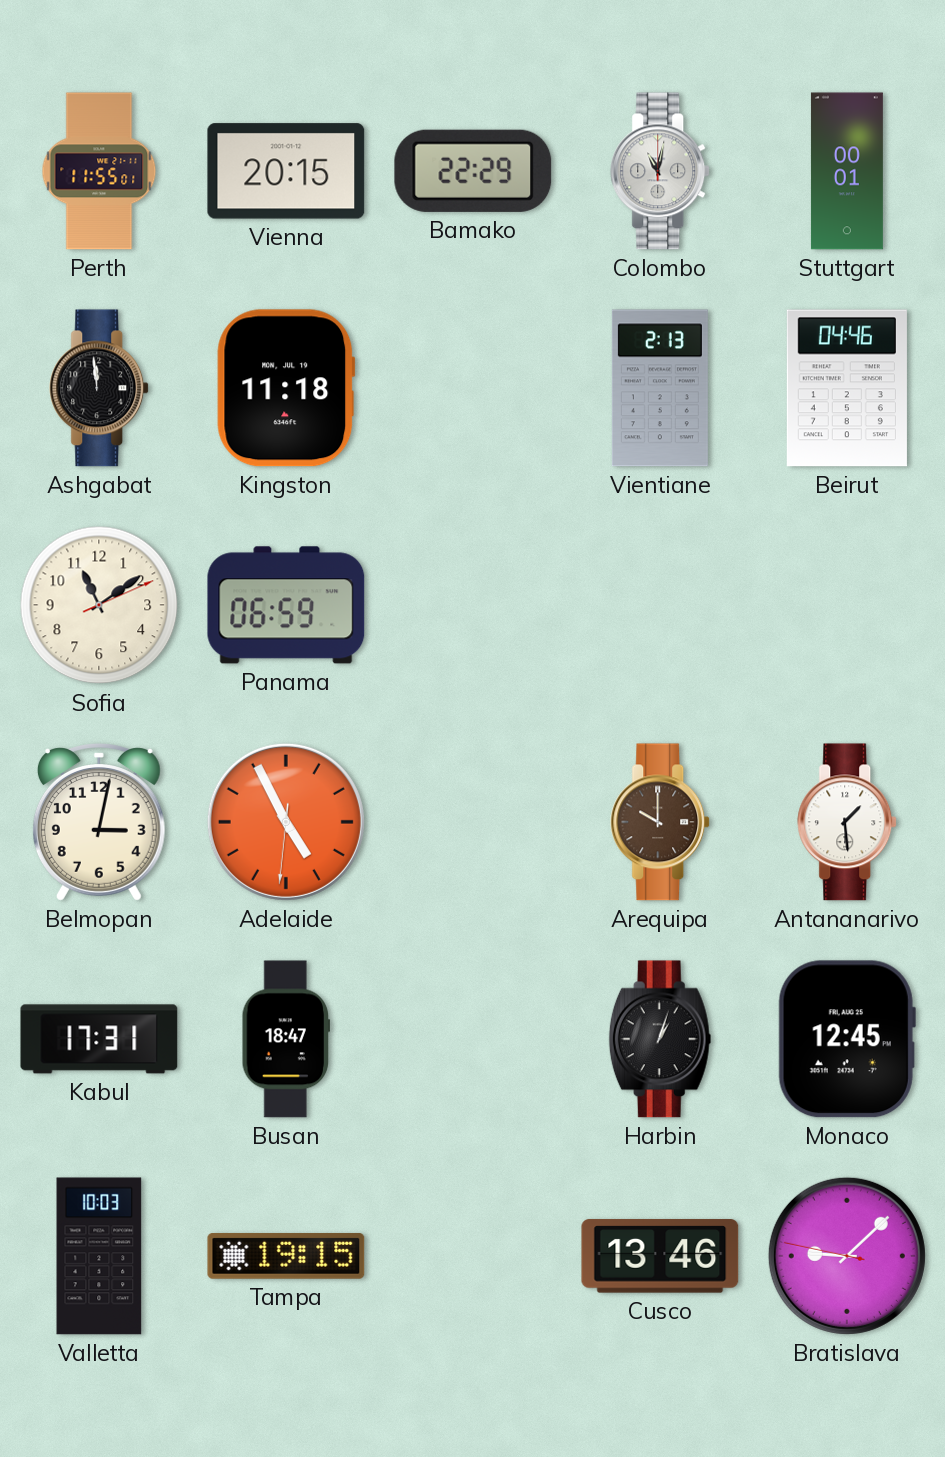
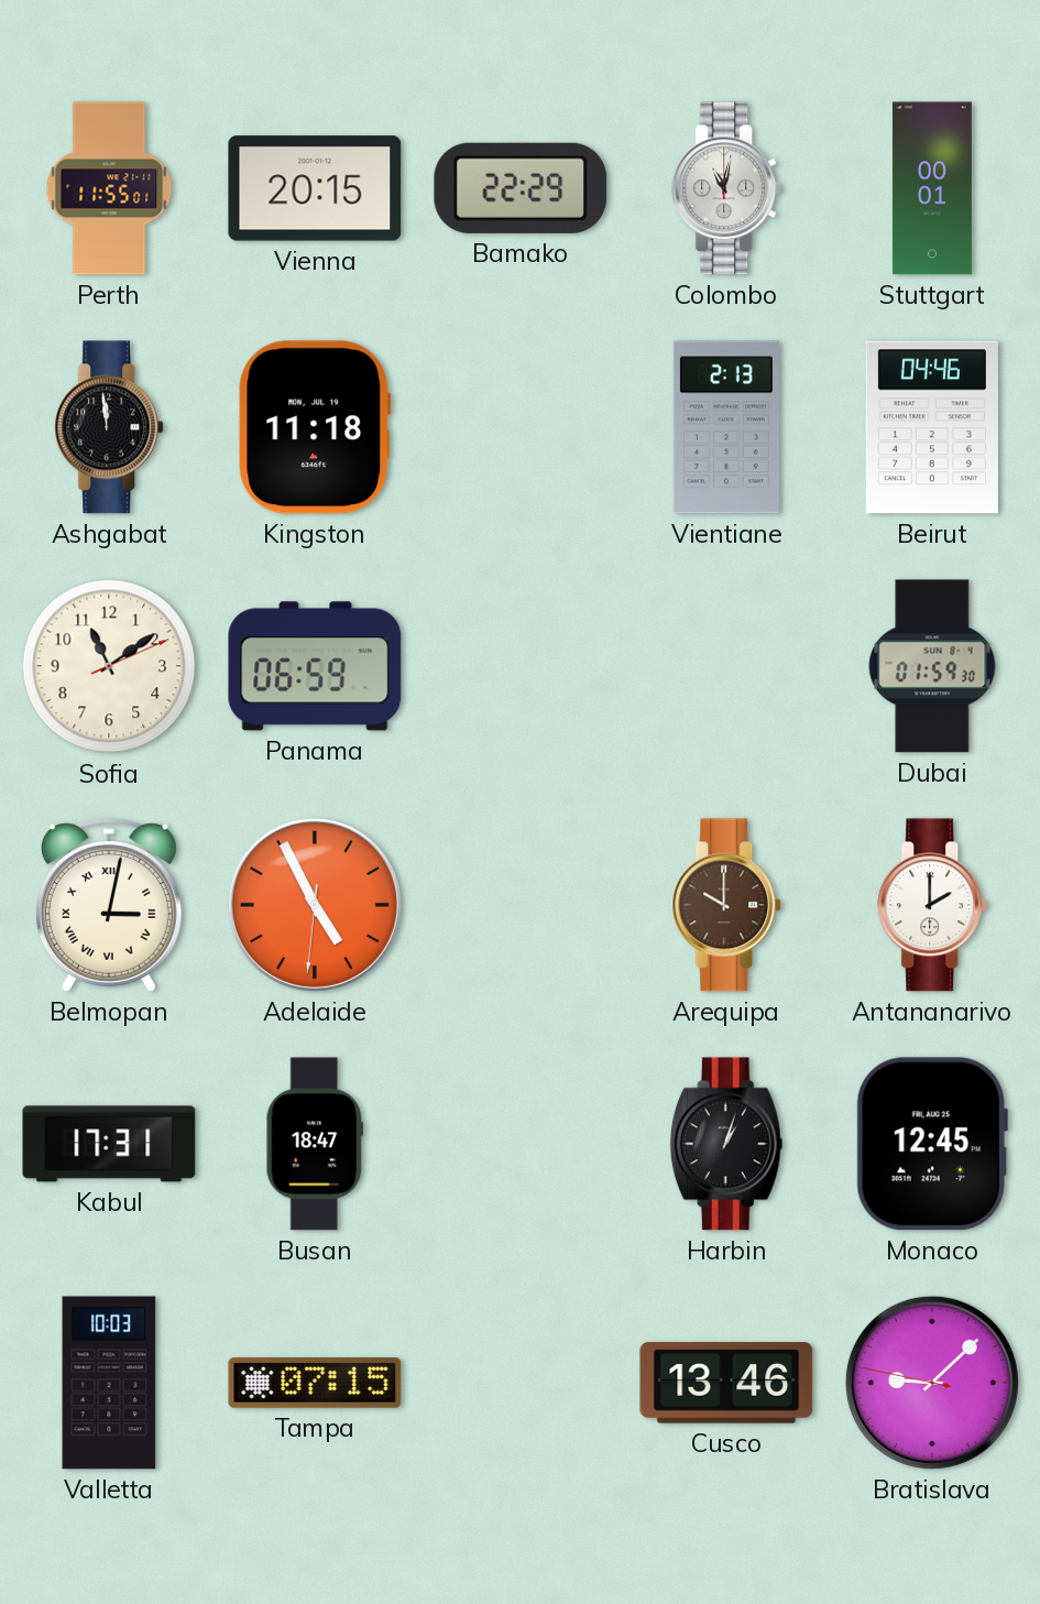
Dubai: none -> 01:59 (932, 666)
Belmopan numerals: Arabic -> Roman (109, 905)
Antananarivo: 1:29 -> 2:00 (933, 905)
Tampa: 19:15 -> 07:15 (315, 1384)
